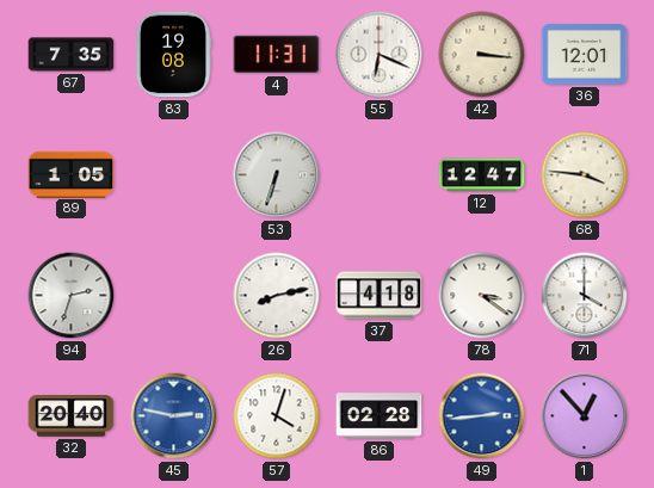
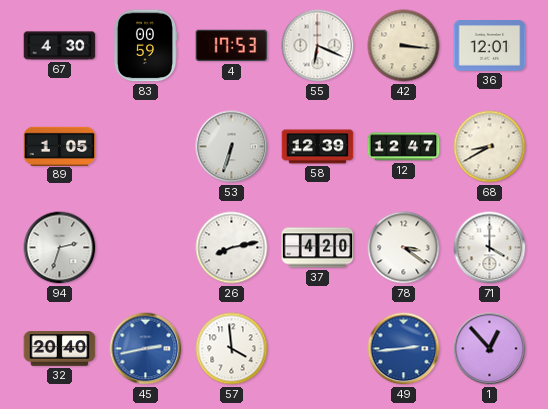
67: 7:35 -> 4:30 (60, 46)
83: 19:08 -> 00:59 (144, 46)
4: 11:31 -> 17:53 (232, 46)
58: none -> 12:39 (318, 147)
68: 3:46 -> 8:40 (490, 147)
37: 4:18 -> 4:20 (318, 248)
45: 2:47 -> 2:43 (146, 349)
57: 4:03 -> 3:59 (232, 349)
86: 02:28 -> none (380, 416)
